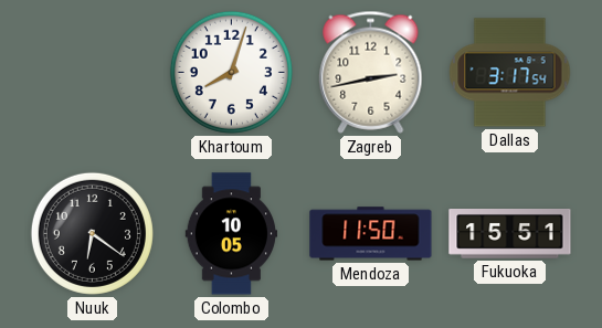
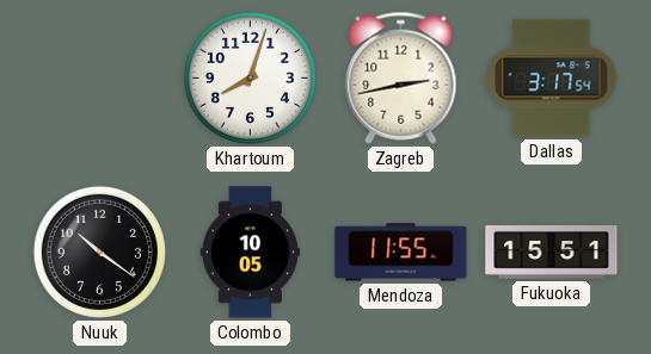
Nuuk: 6:21 -> 10:21 (99, 251)
Mendoza: 11:50 -> 11:55 (401, 253)
